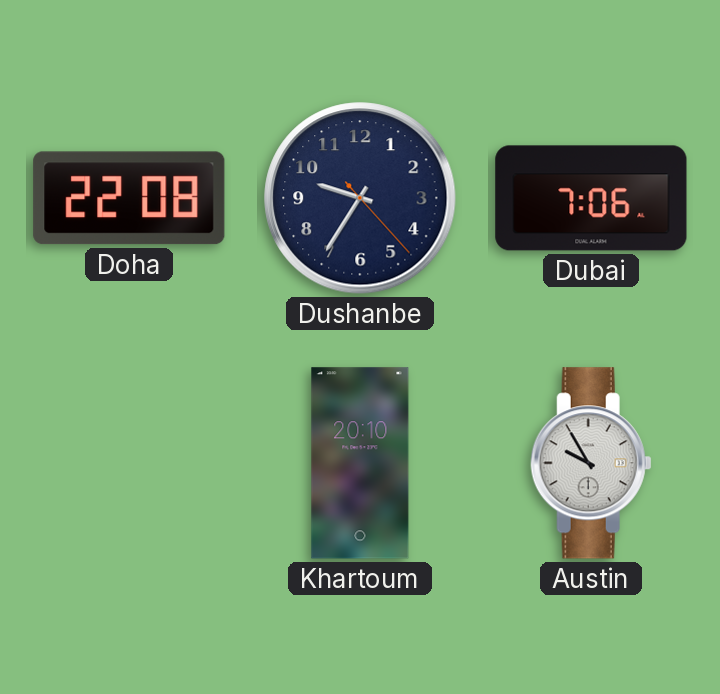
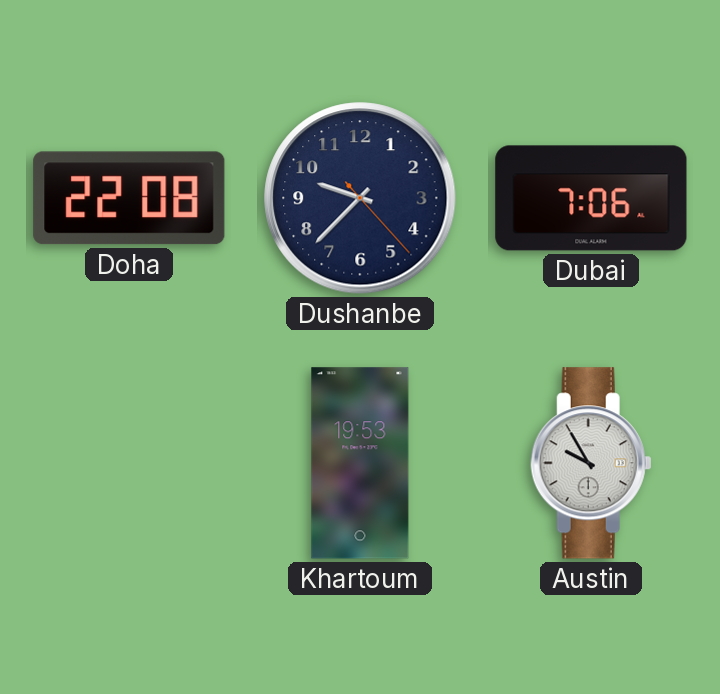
Dushanbe: 9:35 -> 9:37 (360, 198)
Khartoum: 20:10 -> 19:53 (360, 463)
